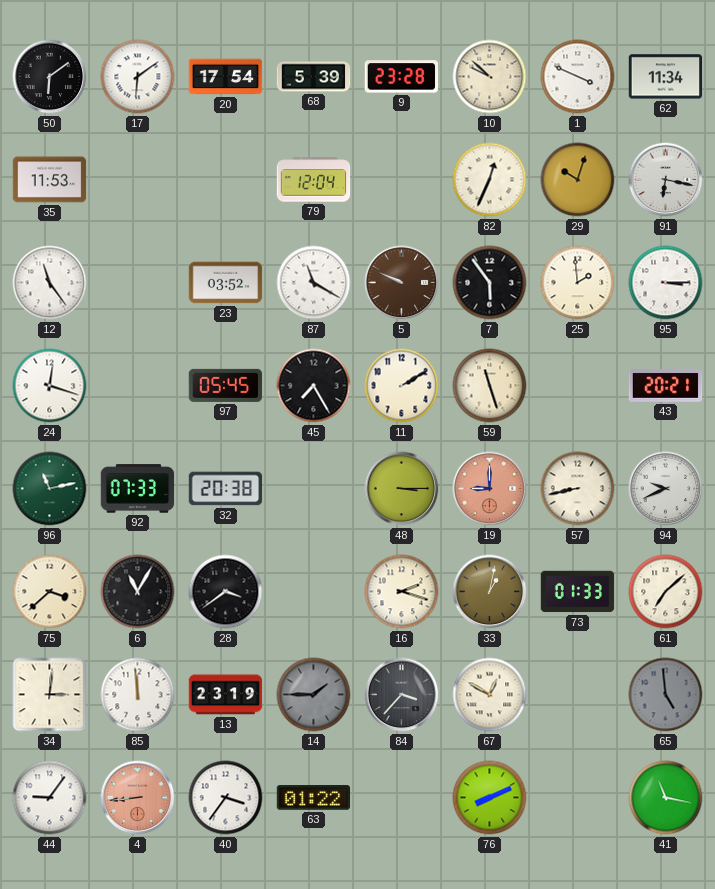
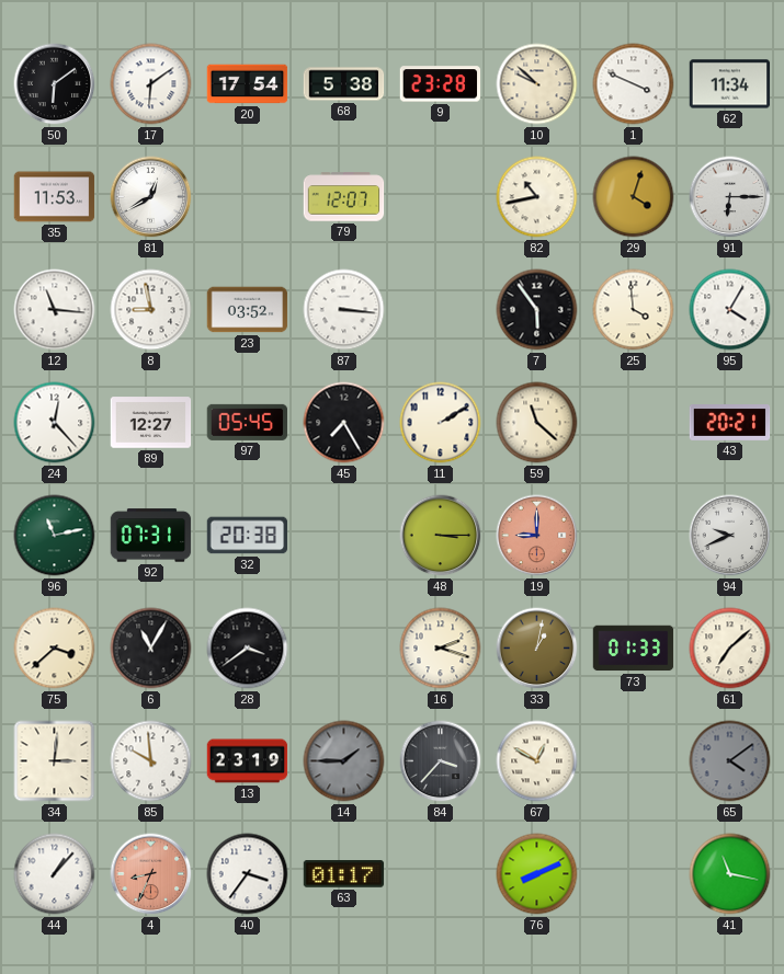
68: 5:39 -> 5:38 (344, 84)
81: none -> 12:40 (151, 197)
79: 12:04 -> 12:07 (344, 197)
82: 12:34 -> 10:43 (537, 197)
29: 10:03 -> 4:03 (634, 197)
91: 6:17 -> 6:15 (730, 197)
12: 11:24 -> 11:16 (55, 310)
8: none -> 8:58 (151, 310)
87: 11:20 -> 3:16 (344, 310)
5: 9:49 -> none (402, 283)
25: 1:59 -> 3:59 (634, 310)
95: 3:15 -> 4:05 (730, 310)
24: 12:18 -> 12:23 (55, 423)
89: none -> 12:27 (151, 423)
59: 11:27 -> 11:22 (537, 423)
92: 07:33 -> 07:31 (151, 536)
57: 8:43 -> none (578, 489)
85: 11:59 -> 9:59 (151, 761)
65: 4:59 -> 4:09 (730, 761)
44: 9:06 -> 1:07 (55, 874)
4: 8:44 -> 8:34 (151, 874)
63: 01:22 -> 01:17 (344, 874)
